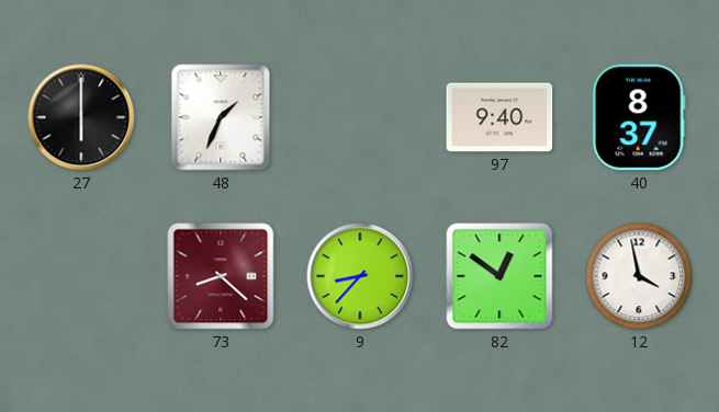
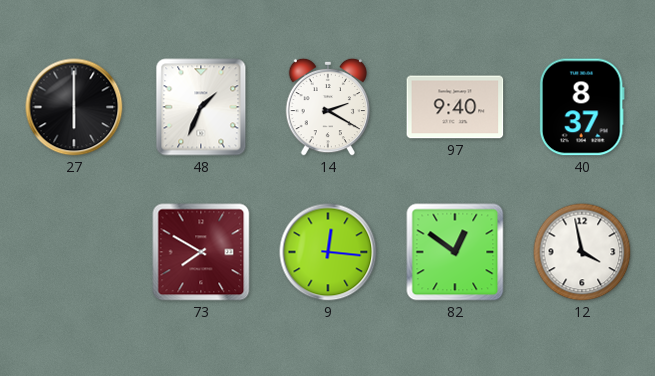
14: none -> 2:20 (327, 107)
73: 8:22 -> 7:50 (201, 252)
9: 8:37 -> 12:16 (328, 252)
